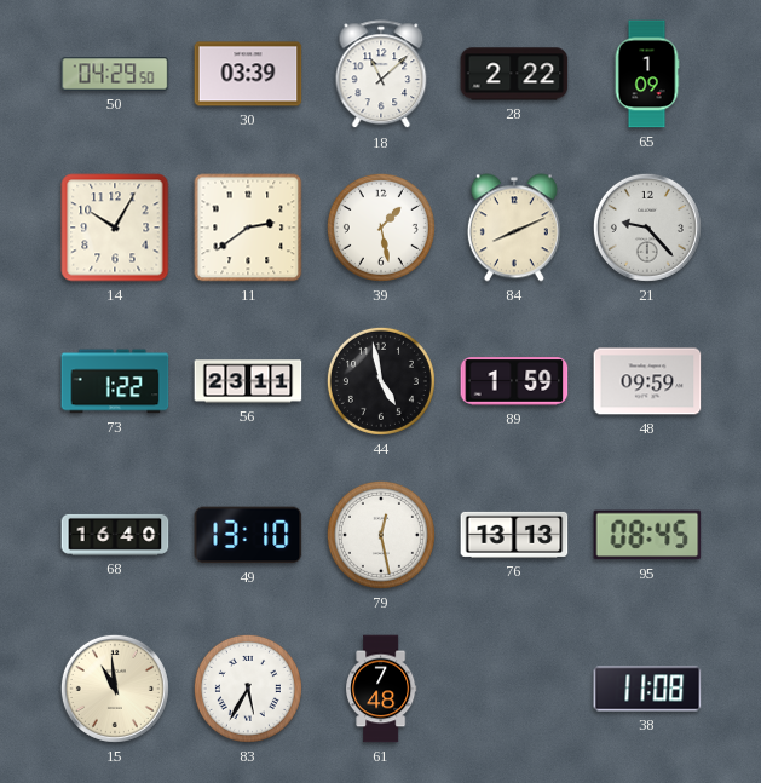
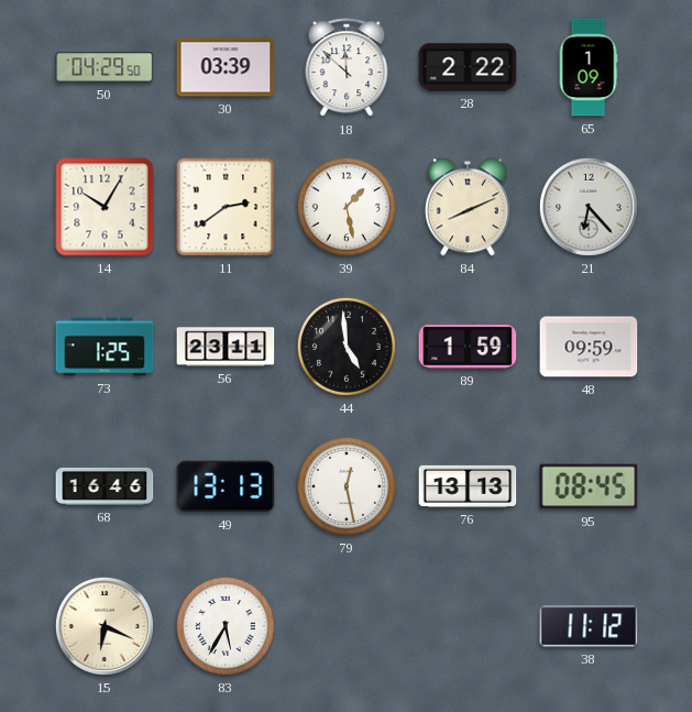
18: 11:08 -> 11:52 (347, 68)
21: 9:23 -> 6:23 (589, 207)
73: 1:22 -> 1:25 (105, 347)
44: 4:58 -> 4:59 (347, 347)
68: 16:40 -> 16:46 (105, 486)
49: 13:10 -> 13:13 (226, 486)
15: 10:59 -> 6:19 (105, 626)
61: 7:48 -> none (381, 689)
38: 11:08 -> 11:12 (589, 626)
